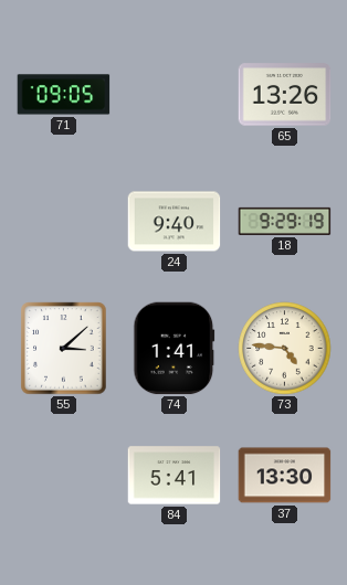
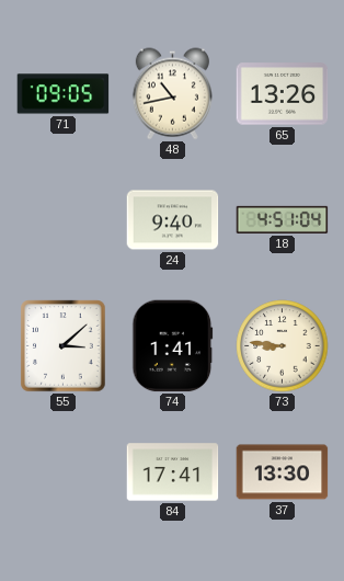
48: none -> 10:43 (172, 94)
18: 9:29 -> 4:51 (283, 219)
73: 4:46 -> 8:46 (283, 346)
84: 5:41 -> 17:41 (173, 472)
